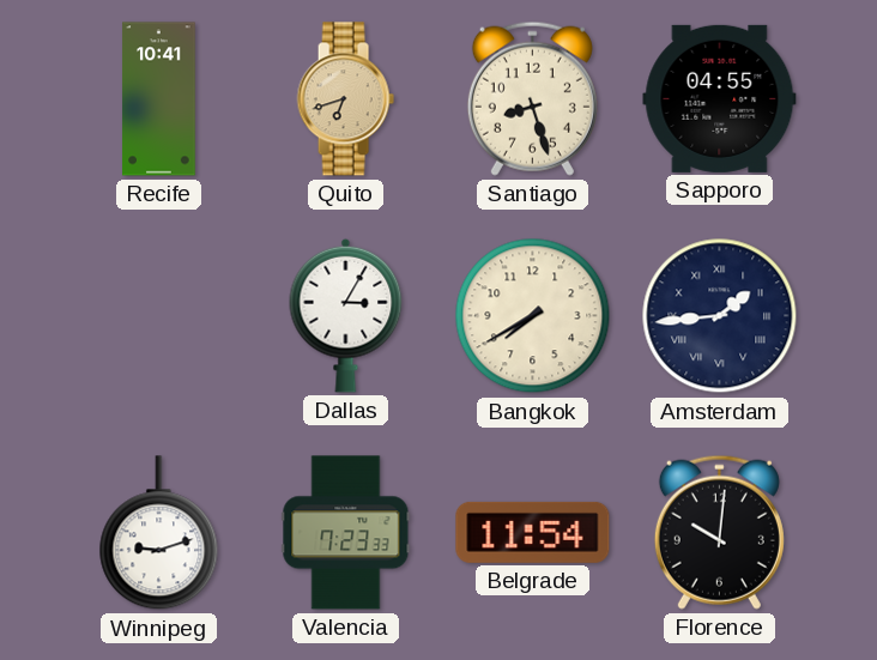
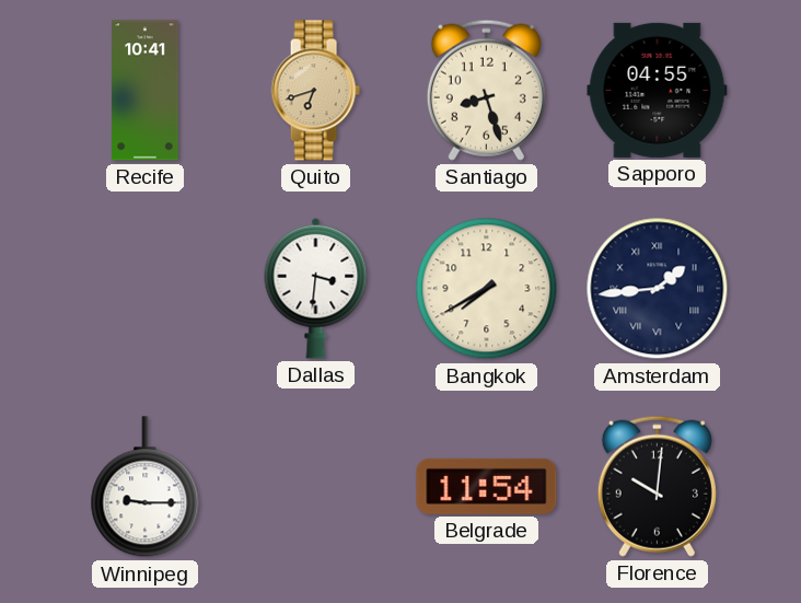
Dallas: 3:05 -> 3:31 (316, 288)
Winnipeg: 9:12 -> 9:15 (146, 487)
Valencia: 7:23 -> none (346, 533)
